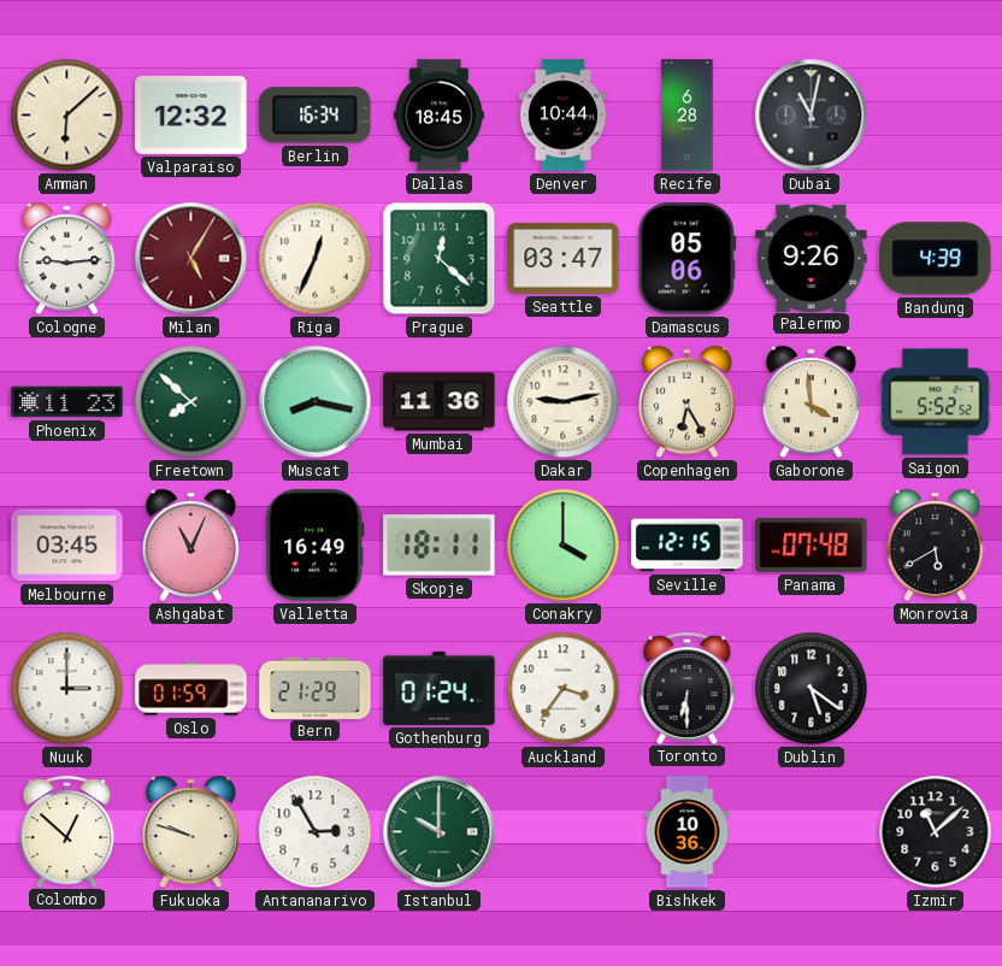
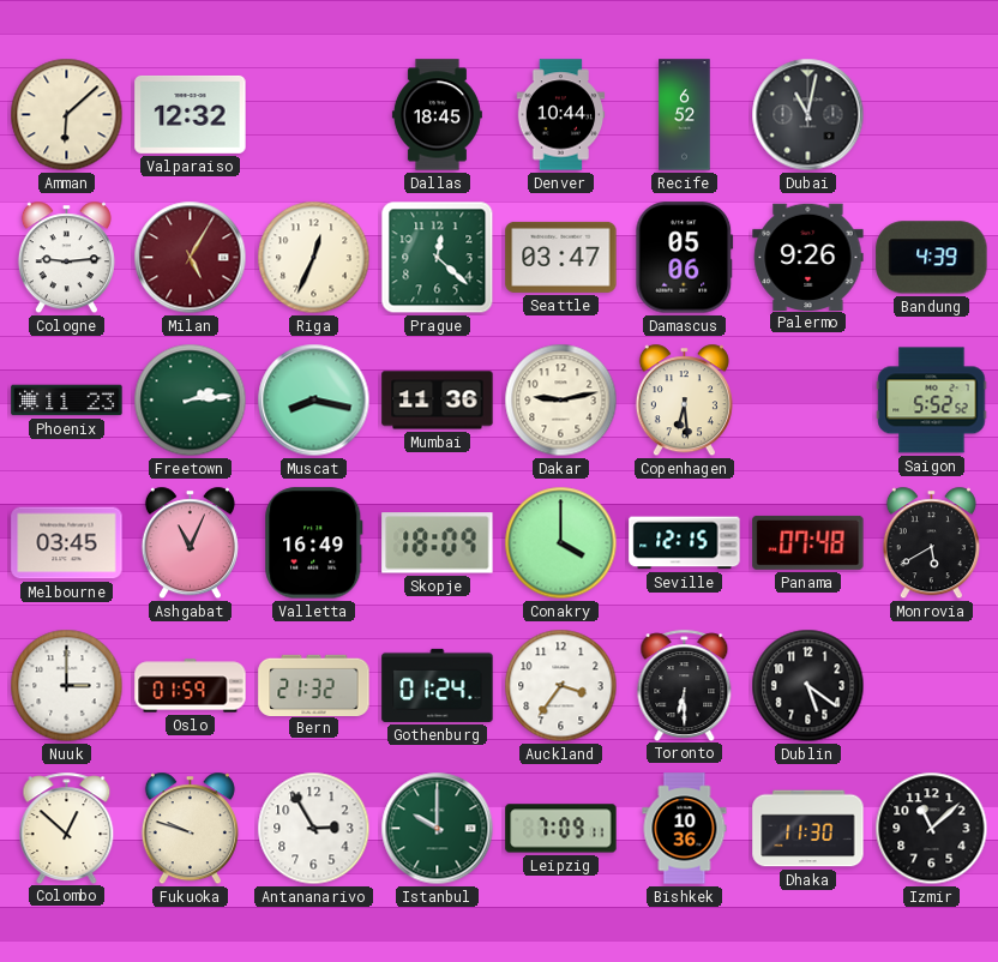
Berlin: 16:34 -> none (316, 116)
Recife: 6:28 -> 6:52 (685, 115)
Freetown: 7:52 -> 2:14 (191, 401)
Copenhagen: 6:25 -> 6:29 (684, 401)
Gaborone: 3:59 -> none (811, 402)
Skopje: 18:11 -> 18:09 (438, 543)
Bern: 21:29 -> 21:32 (314, 685)
Leipzig: none -> 7:09 (561, 829)
Dhaka: none -> 11:30 (808, 829)
